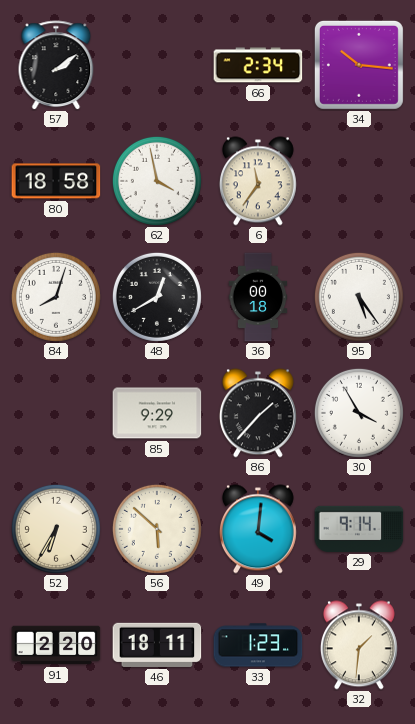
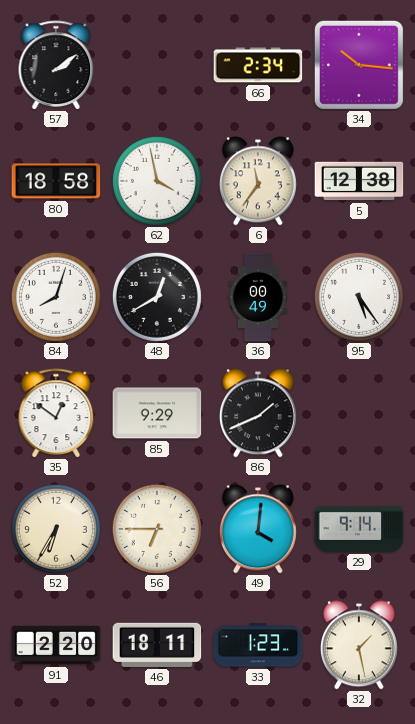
5: none -> 12:38 (359, 181)
36: 00:18 -> 00:49 (258, 297)
35: none -> 12:51 (56, 413)
86: 1:37 -> 1:41 (258, 413)
30: 3:55 -> none (359, 413)
56: 5:52 -> 6:45 (157, 529)
32: 1:31 -> 1:28 (359, 645)
